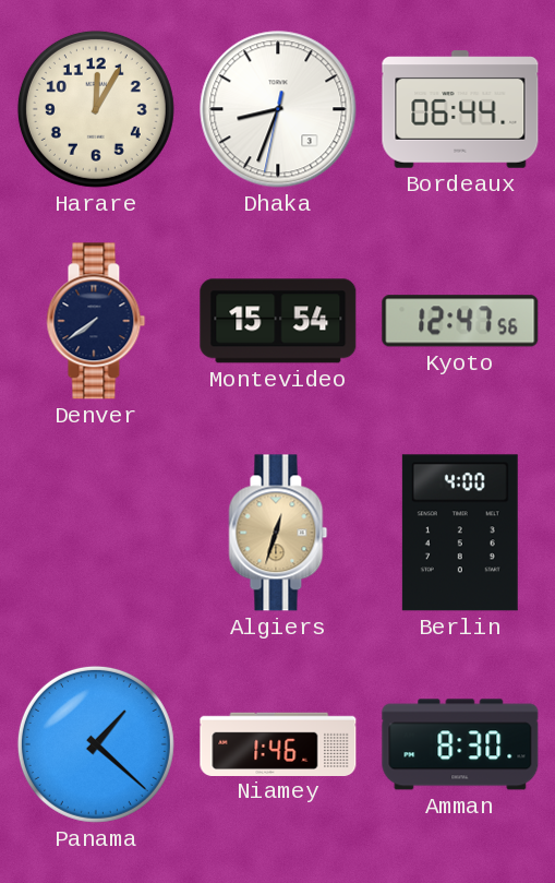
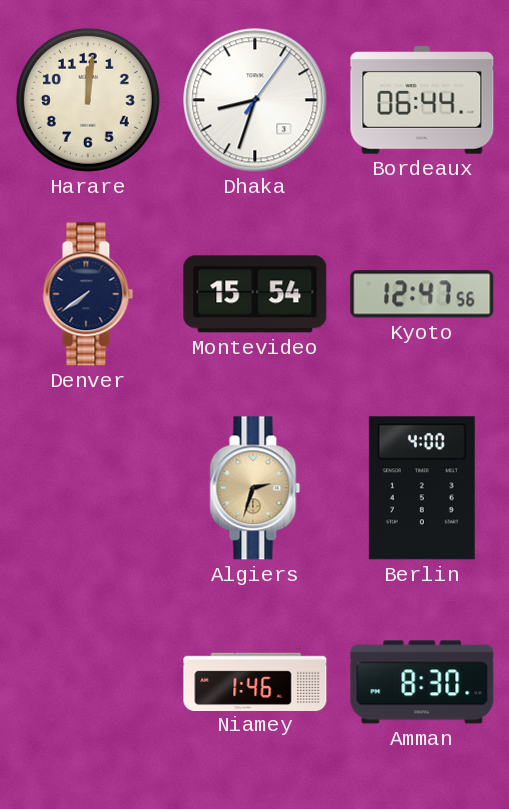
Harare: 12:05 -> 12:01 (88, 100)
Dhaka: 8:33:32 -> 8:33:06 (255, 100)
Algiers: 12:33 -> 2:33 (255, 488)
Panama: 1:22 -> none (96, 744)
